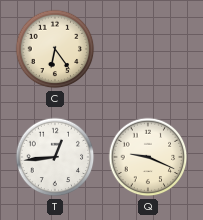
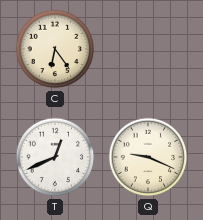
T: 12:44 -> 12:41 (55, 157)
